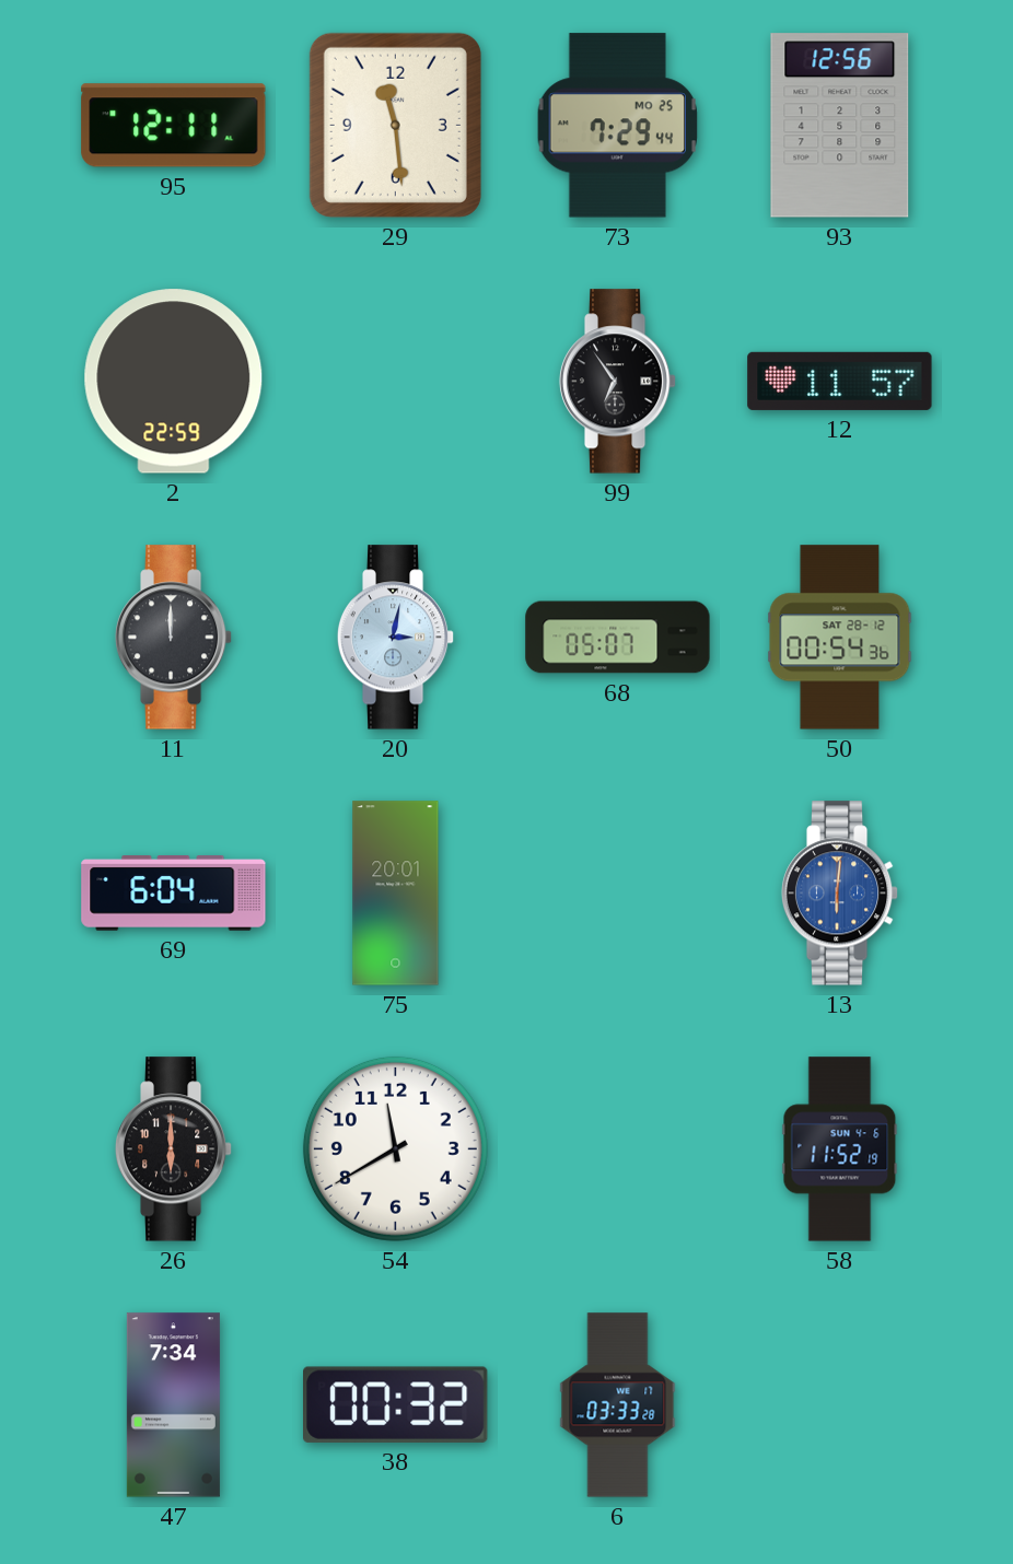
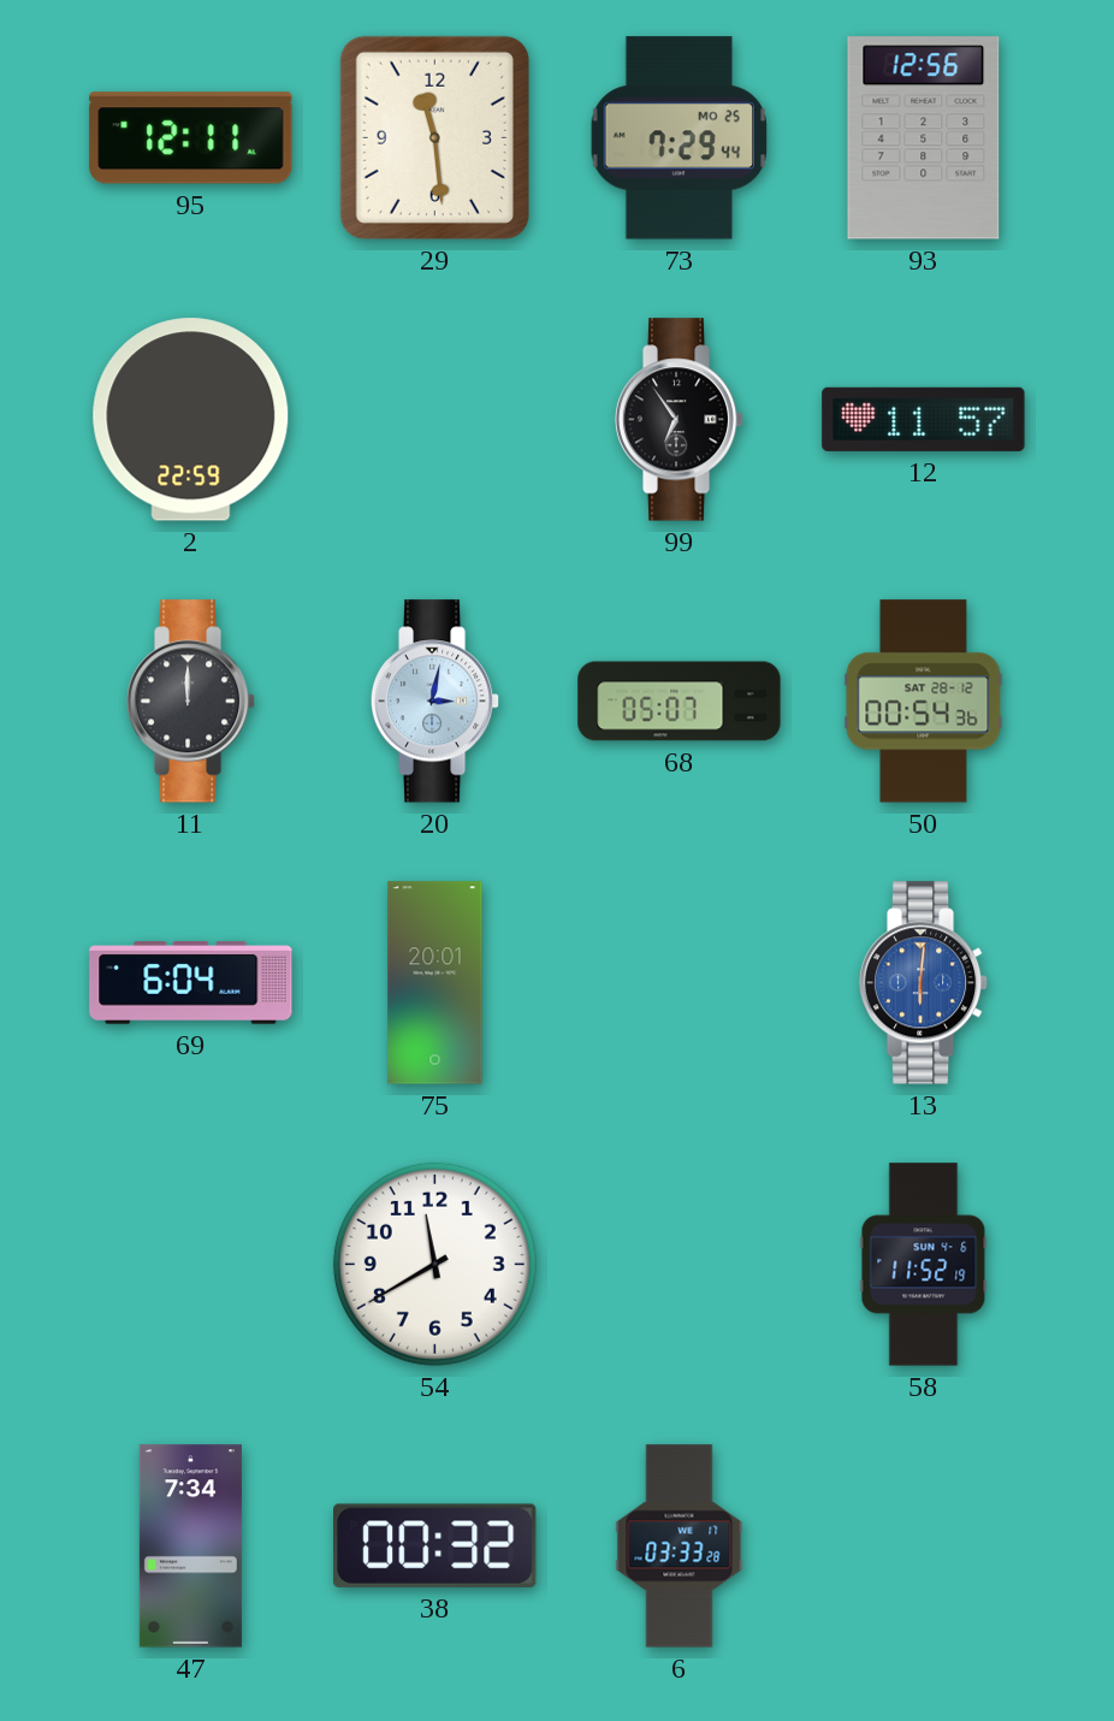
26: 6:00 -> none (174, 1149)
